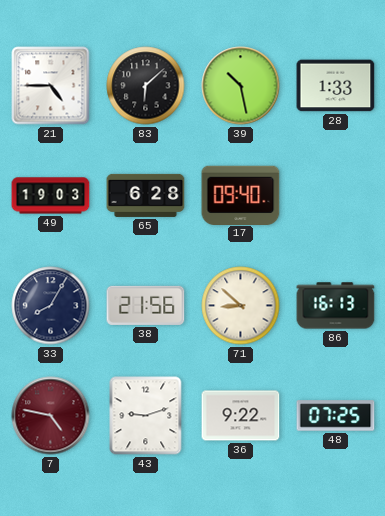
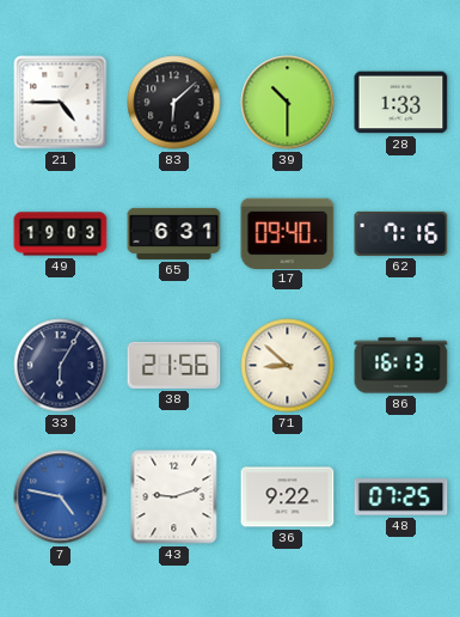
39: 10:28 -> 10:30 (288, 103)
65: 6:28 -> 6:31 (174, 233)
62: none -> 7:16 (401, 233)
33: 8:05 -> 6:05 (61, 366)
7 dial: burgundy -> blue (61, 497)
